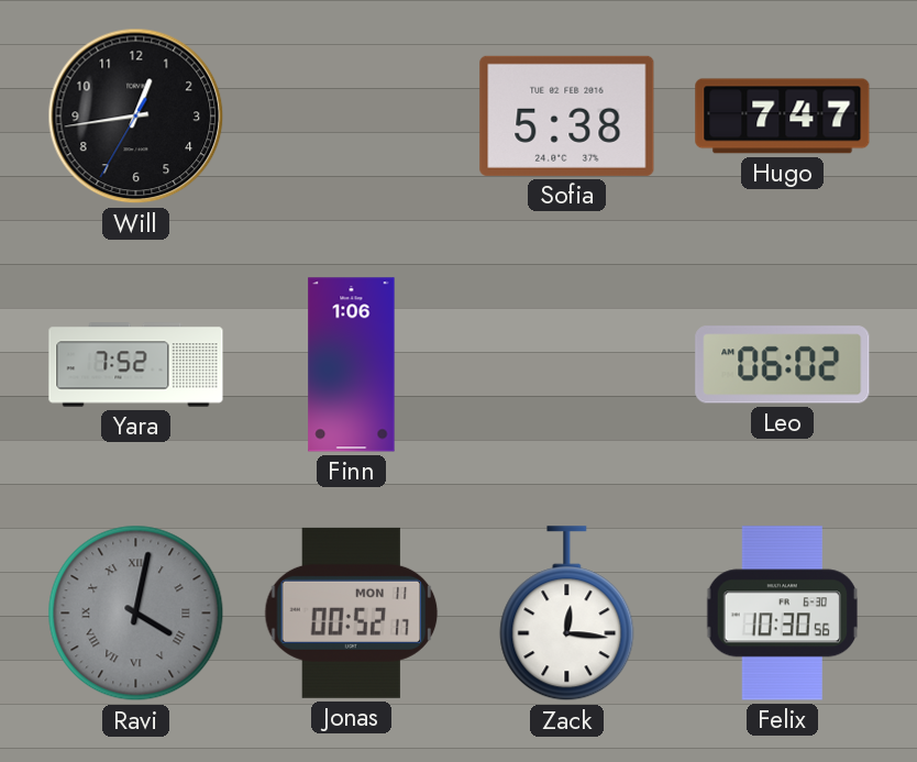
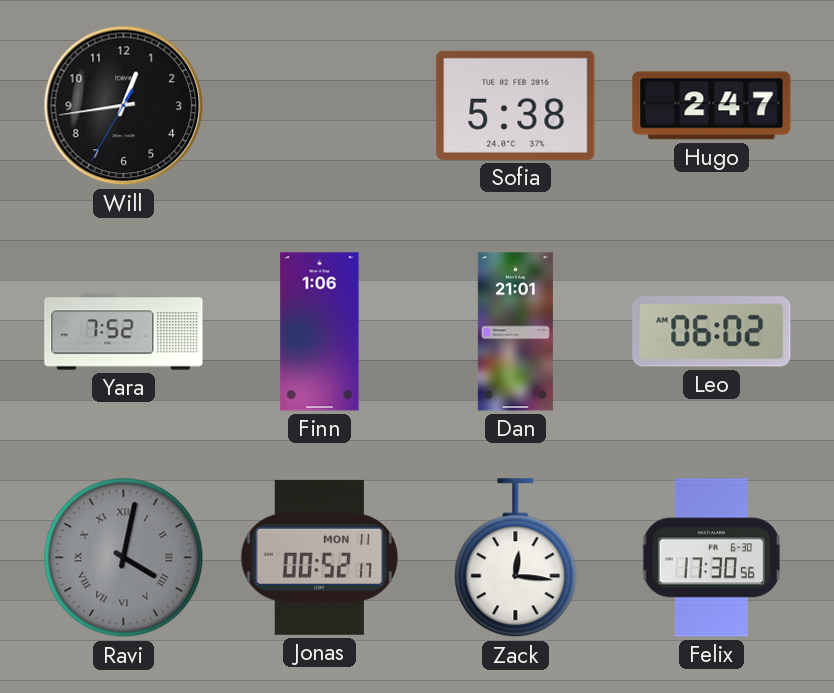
Hugo: 7:47 -> 2:47 (712, 106)
Dan: none -> 21:01 (515, 332)
Felix: 10:30 -> 17:30 (711, 558)
